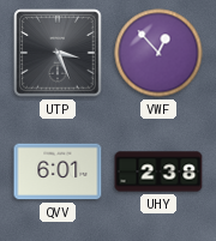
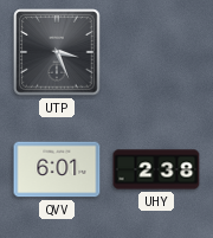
VWF: 12:53 -> none (158, 53)
